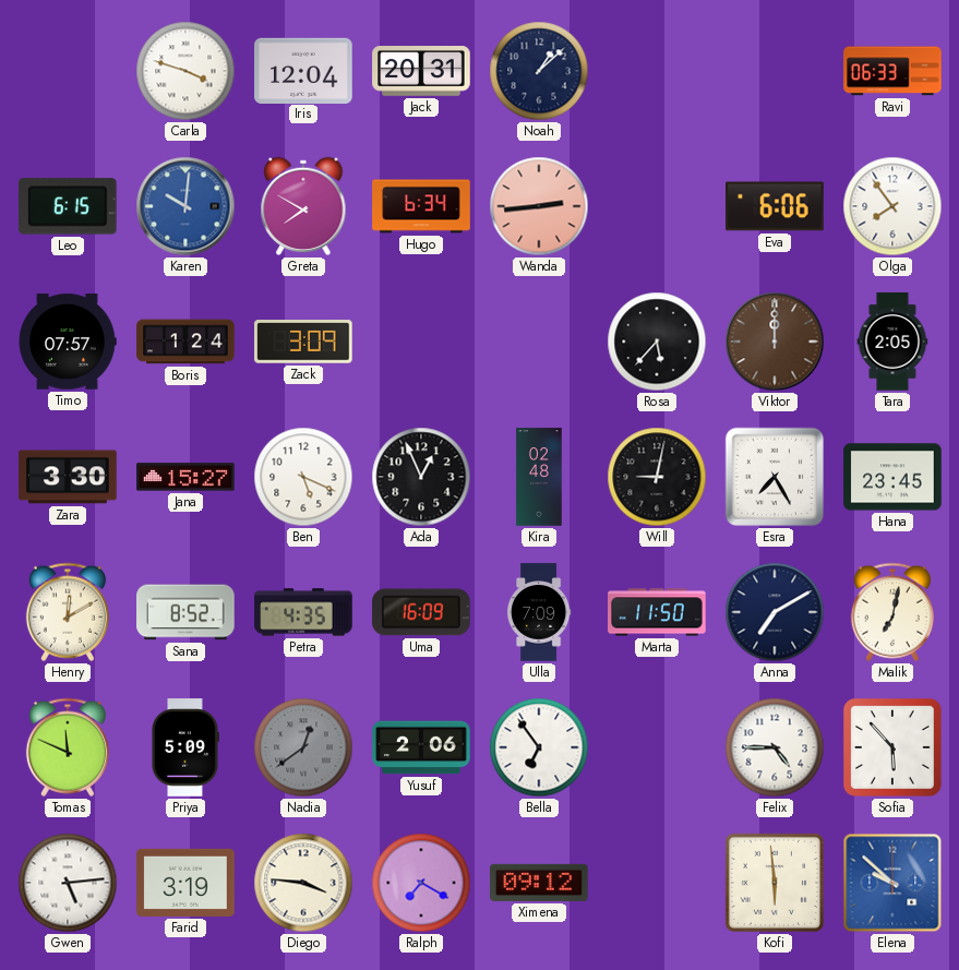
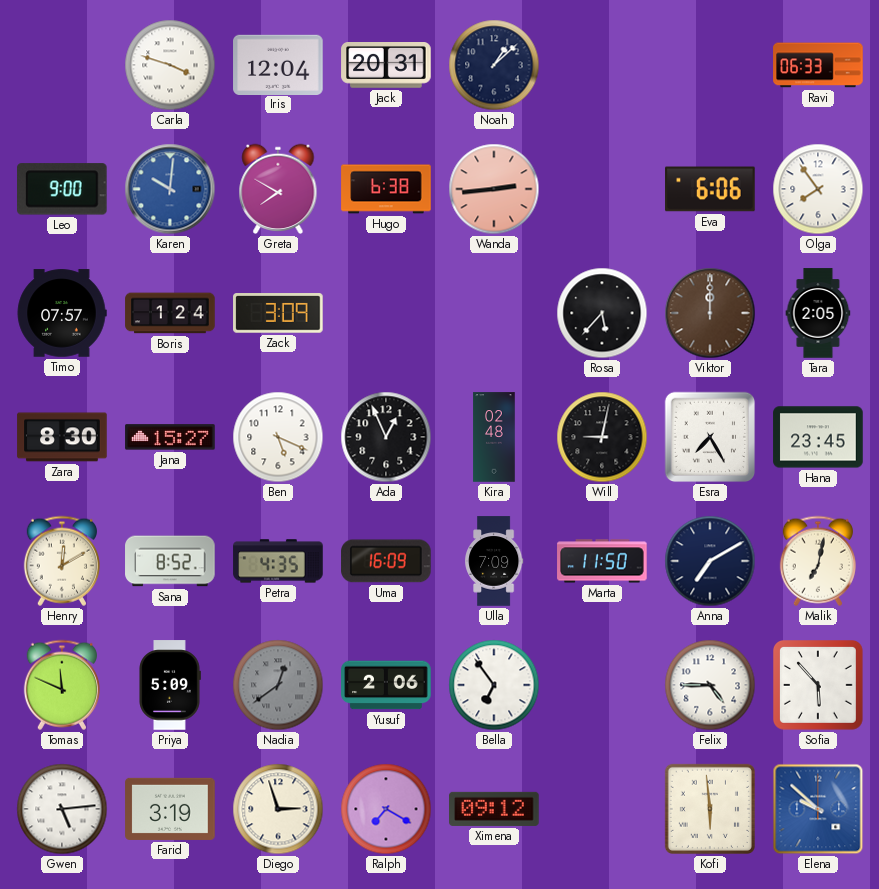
Leo: 6:15 -> 9:00 (63, 189)
Hugo: 6:34 -> 6:38 (386, 189)
Zara: 3:30 -> 8:30 (62, 437)
Diego: 3:46 -> 2:57 (278, 809)
